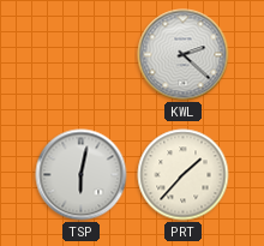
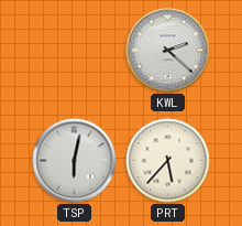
PRT: 1:37 -> 5:37 (168, 161)
